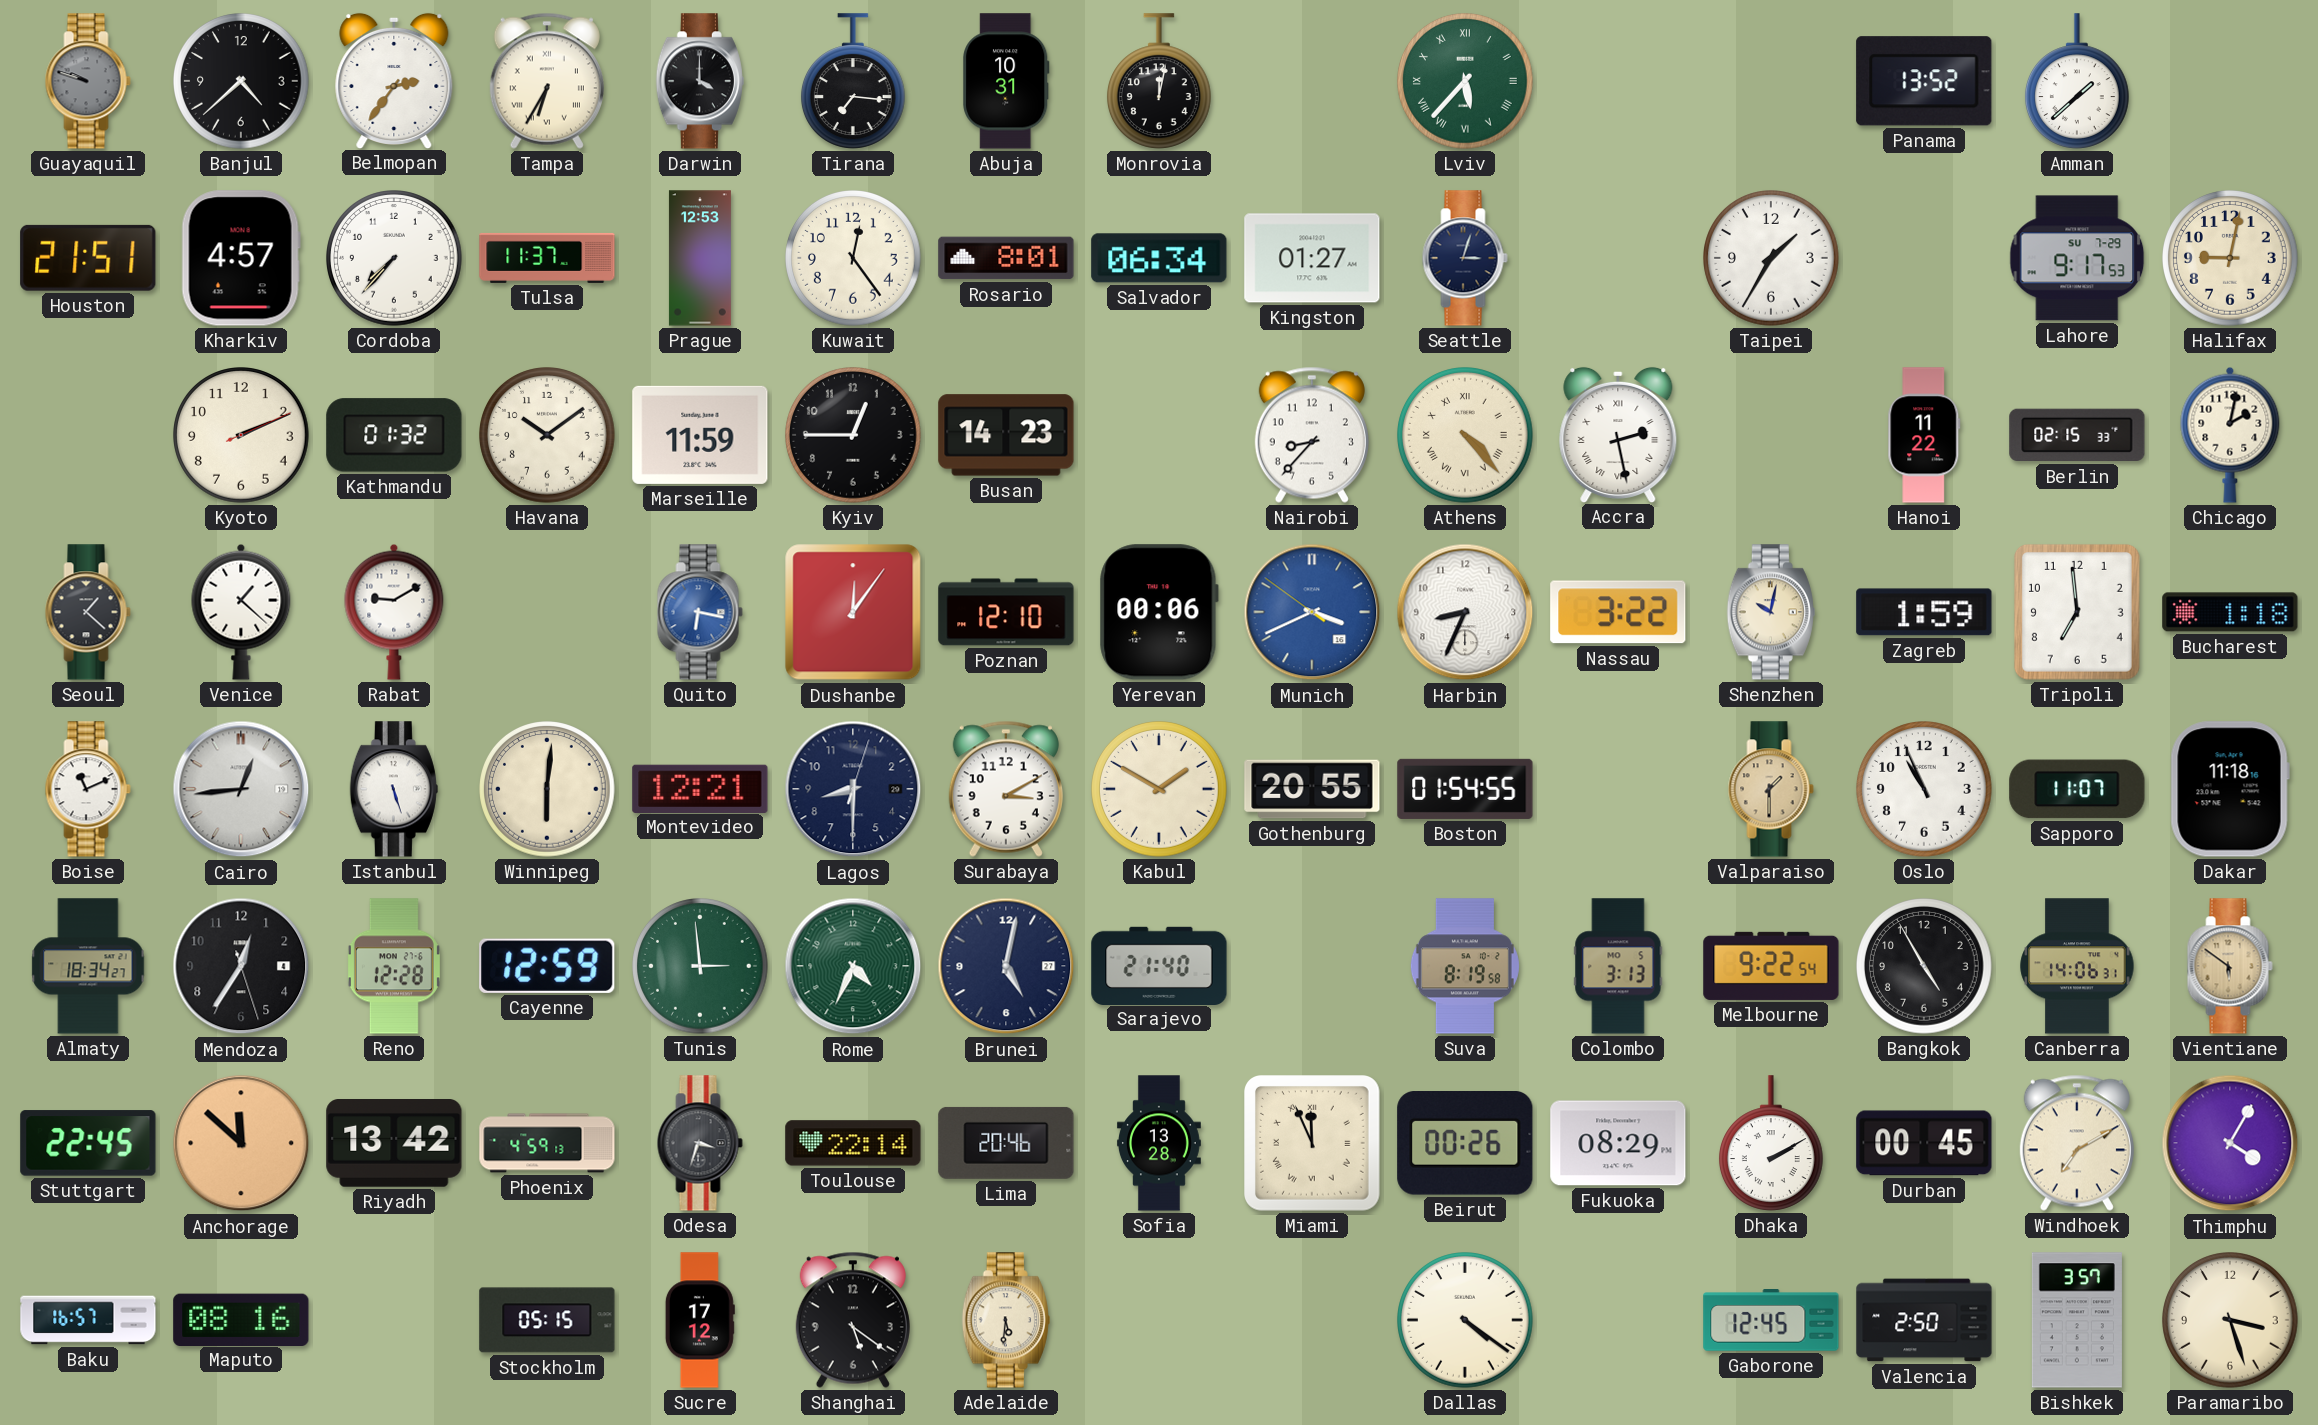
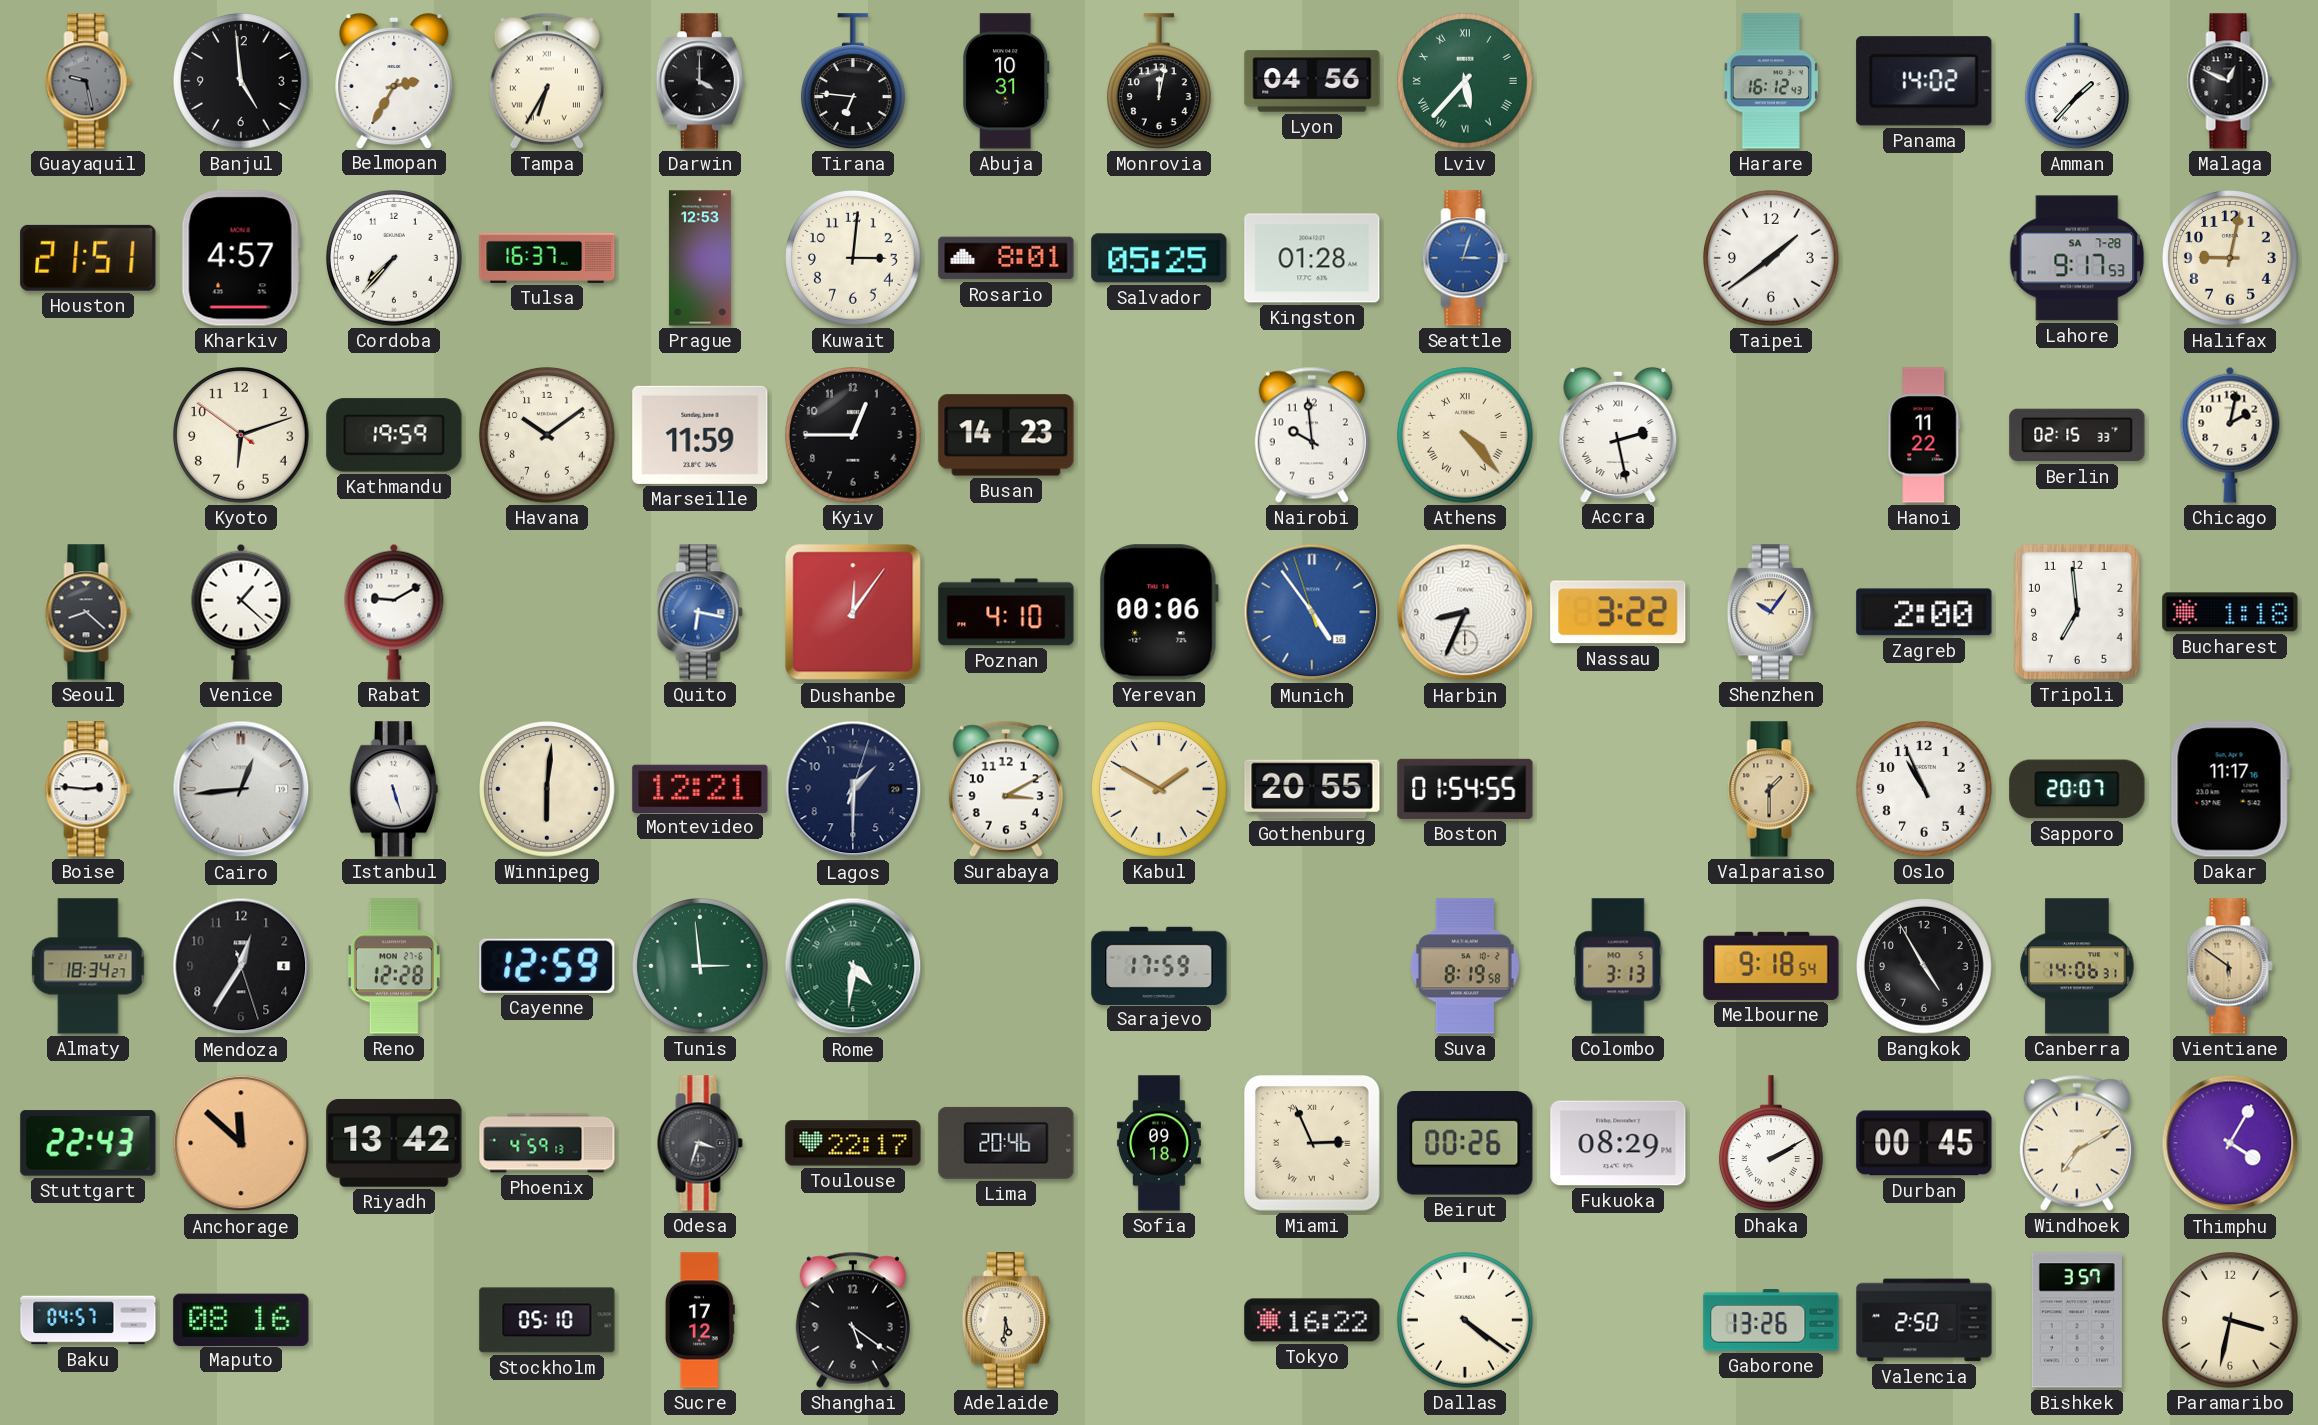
Guayaquil: 9:48 -> 9:28 (88, 81)
Banjul: 4:38 -> 4:59 (242, 82)
Belmopan: 2:36 -> 2:35 (394, 80)
Tirana: 7:16 -> 6:46 (853, 81)
Lyon: none -> 04:56 (1312, 81)
Harare: none -> 16:12 (1771, 81)
Panama: 13:52 -> 14:02 (1924, 81)
Amman: 1:38 -> 1:37 (2077, 81)
Malaga: none -> 12:49 (2230, 81)
Tulsa: 11:37 -> 16:37 (547, 258)
Kuwait: 12:24 -> 3:01 (854, 259)
Salvador: 06:34 -> 05:25 (1159, 258)
Kingston: 01:27 -> 01:28 (1312, 258)
Seattle dial: navy -> blue (1465, 258)
Taipei: 1:35 -> 1:39 (1772, 259)
Lahore date: SU 7-29 -> SA 7-28 (2077, 258)
Kyoto: 2:11 -> 6:11 (242, 436)
Kathmandu: 01:32 -> 19:59 (394, 435)
Nairobi: 8:37 -> 9:59 (1312, 435)
Seoul: 1:22 -> 8:22 (88, 612)
Poznan: 12:10 -> 4:10 (1006, 612)
Munich: 3:40 -> 4:53 (1312, 612)
Shenzhen: 10:02 -> 10:06 (1771, 612)
Zagreb: 1:59 -> 2:00 (1924, 612)
Boise: 11:11 -> 2:46 (88, 789)
Lagos: 8:30 -> 1:30 (853, 789)
Sapporo: 11:07 -> 20:07 (2077, 789)
Dakar: 11:18 -> 11:17 (2230, 789)
Rome: 4:34 -> 4:31 (853, 966)
Brunei: 5:02 -> none (1006, 966)
Sarajevo: 21:40 -> 17:59 (1159, 965)
Melbourne: 9:22 -> 9:18 (1771, 966)
Stuttgart: 22:45 -> 22:43 (88, 1143)
Toulouse: 22:14 -> 22:17 (853, 1143)
Sofia: 13:28 -> 09:18 (1159, 1143)
Miami: 11:56 -> 2:56 (1313, 1144)
Baku: 16:57 -> 04:57 (88, 1320)
Stockholm: 05:15 -> 05:10 (547, 1320)
Tokyo: none -> 16:22 (1312, 1320)
Gaborone: 12:45 -> 13:26 (1771, 1321)
Paramaribo: 3:27 -> 3:32 (2231, 1321)
